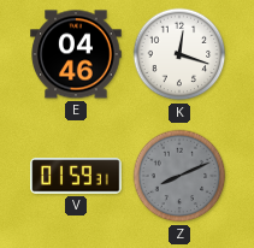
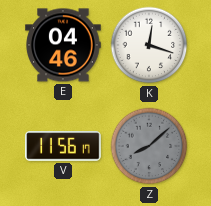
V: 01:59 -> 11:56 (63, 146)
Z: 8:11 -> 8:08 (149, 146)
